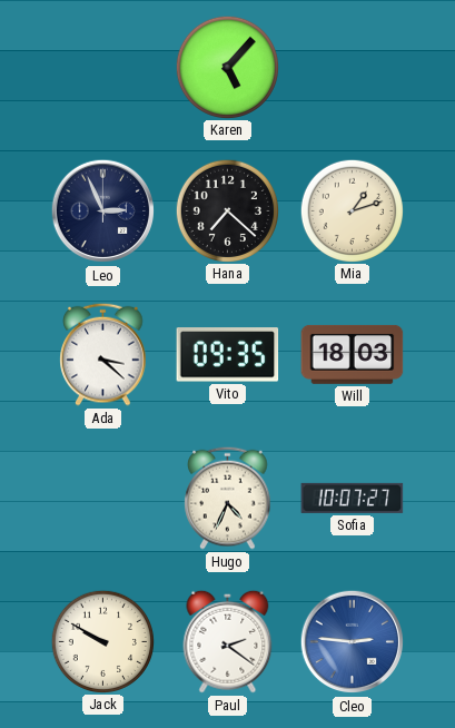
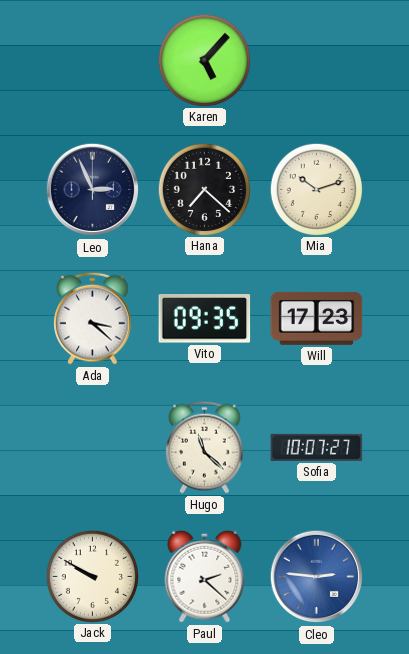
Mia: 1:12 -> 10:12 (316, 189)
Will: 18:03 -> 17:23 (317, 318)
Hugo: 4:34 -> 11:22 (205, 447)
Paul: 2:21 -> 2:22 (205, 576)
